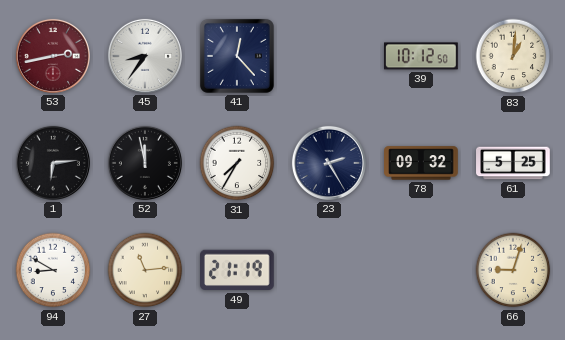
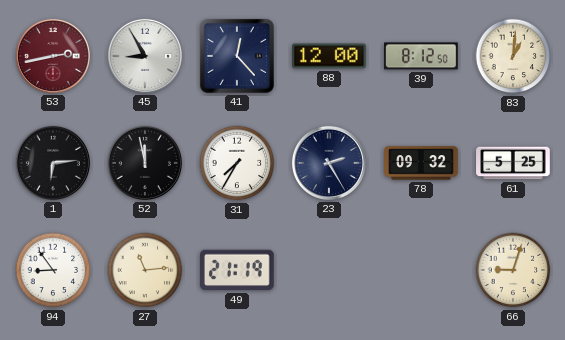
45: 8:36 -> 8:55 (145, 56)
88: none -> 12:00 (330, 56)
39: 10:12 -> 8:12 (422, 56)
94: 8:50 -> 8:54 (53, 270)
